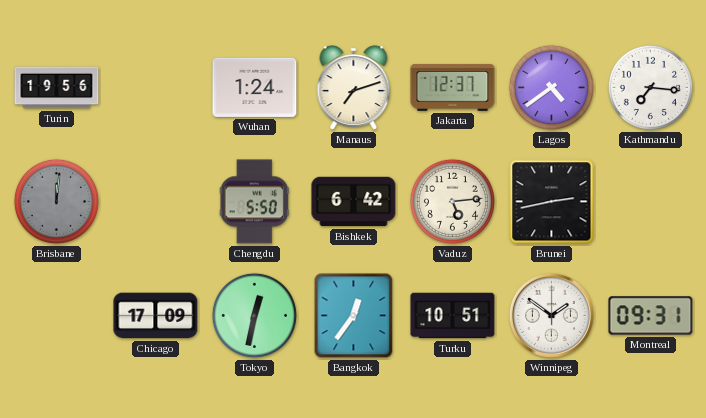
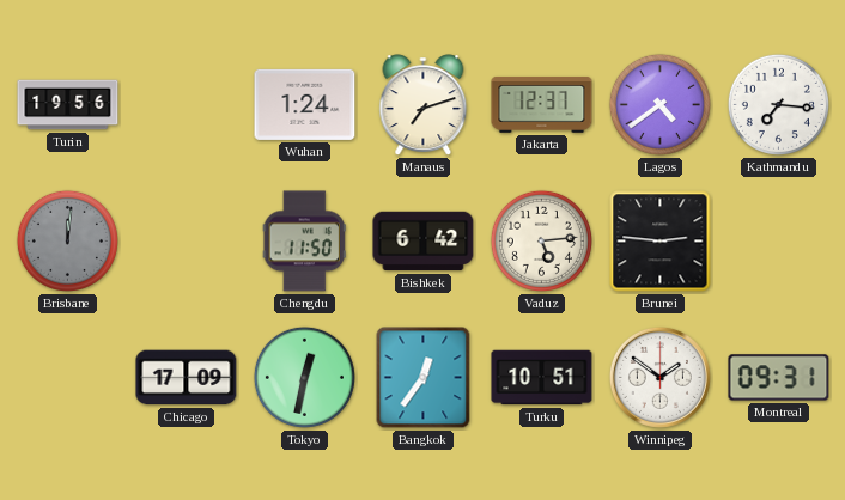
Chengdu: 5:50 -> 11:50 (304, 242)
Brunei: 2:43 -> 2:46 (661, 242)
